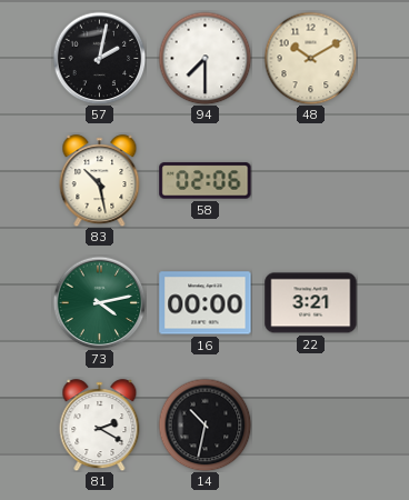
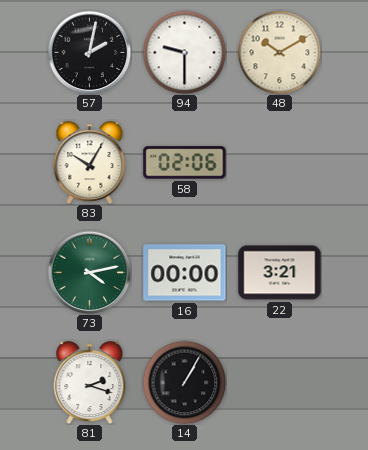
94: 7:30 -> 9:30 (184, 52)
83: 10:28 -> 10:05 (90, 163)
81: 2:20 -> 2:18 (90, 383)
14: 10:32 -> 1:05 (184, 382)
